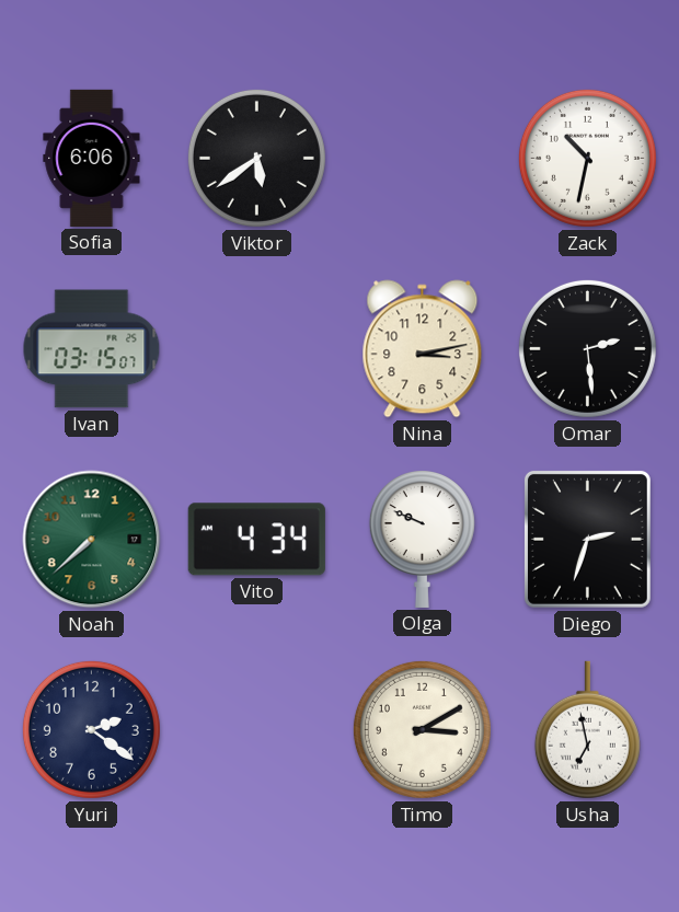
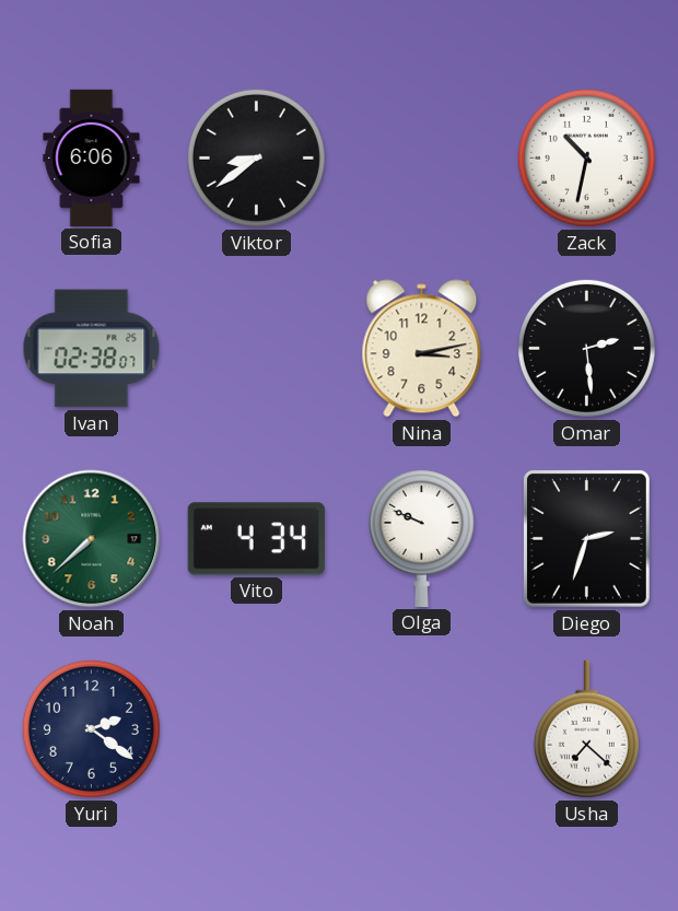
Viktor: 5:39 -> 8:39 (256, 157)
Ivan: 03:15 -> 02:38 (92, 349)
Timo: 3:10 -> none (422, 729)
Usha: 6:58 -> 7:22 (586, 729)
